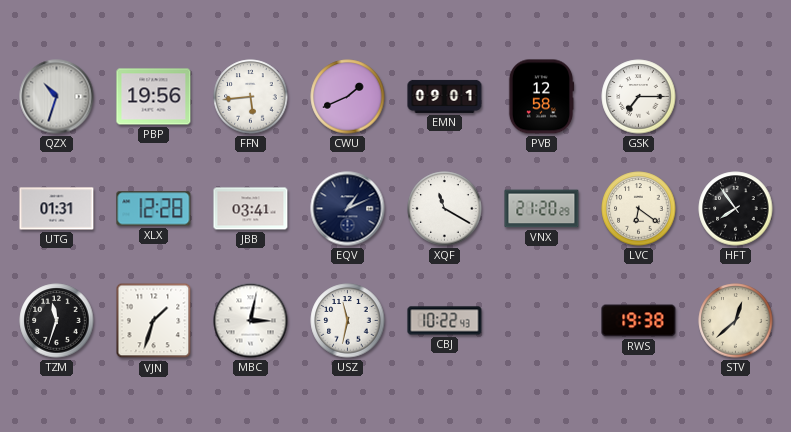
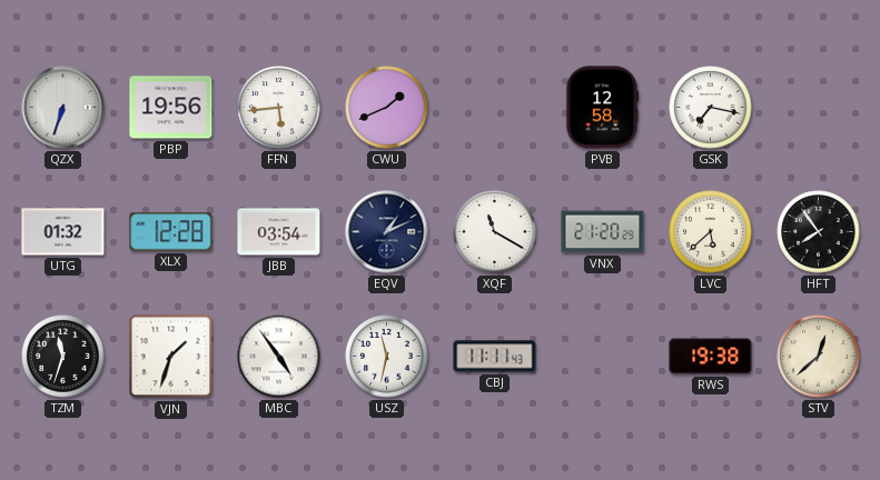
QZX: 10:33 -> 6:33 (63, 108)
EMN: 09:01 -> none (445, 96)
GSK: 7:15 -> 7:17 (711, 108)
UTG: 01:31 -> 01:32 (63, 232)
JBB: 03:41 -> 03:54 (279, 232)
LVC: 6:21 -> 5:38 (711, 232)
MBC: 3:02 -> 4:54 (279, 357)
CBJ: 10:22 -> 11:11 (495, 357)
